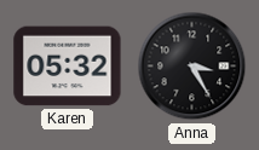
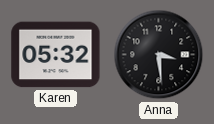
Anna: 3:25 -> 3:29 (159, 55)
